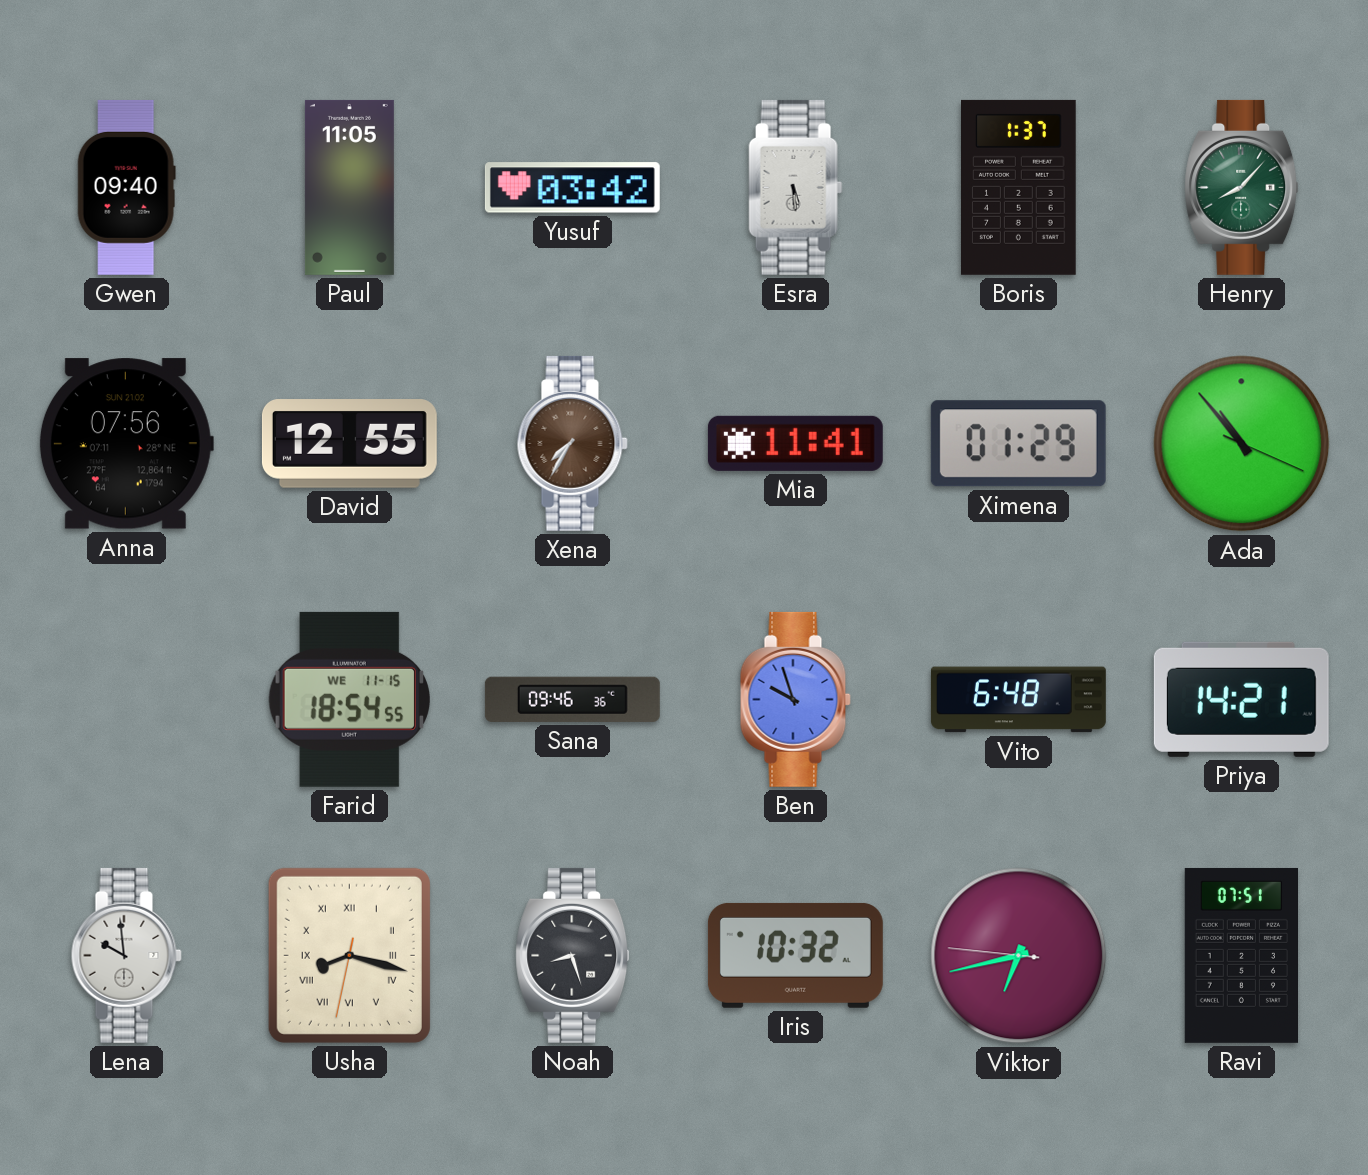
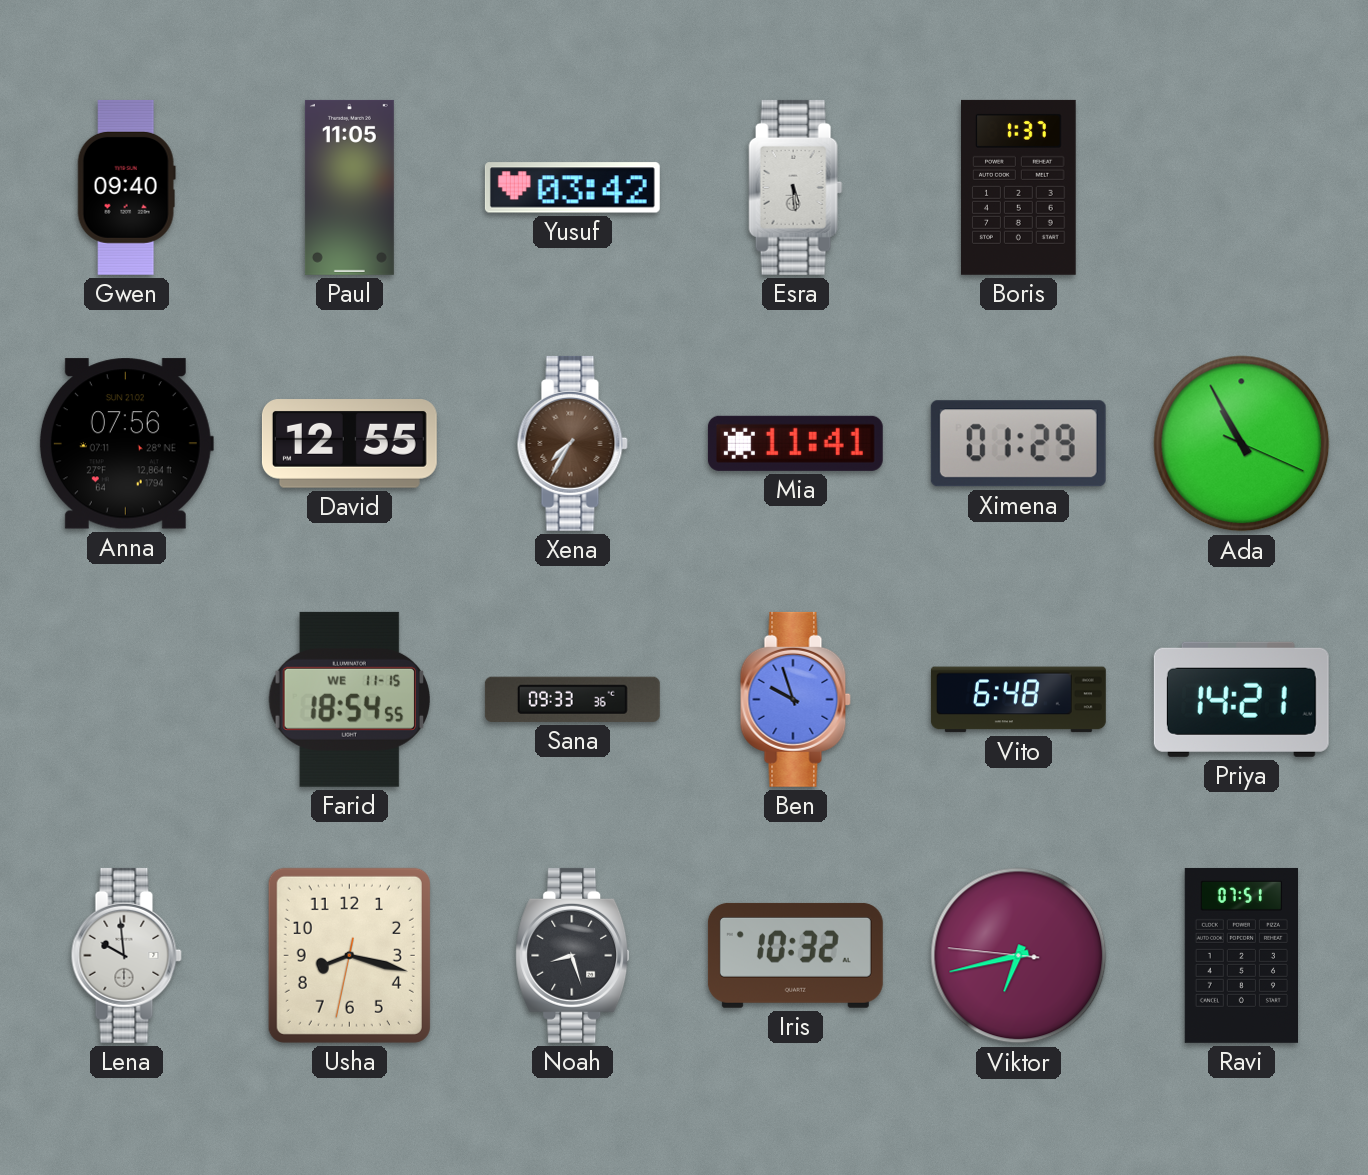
Henry: 8:07 -> none (1242, 187)
Ada: 10:53 -> 10:55 (1242, 444)
Sana: 09:46 -> 09:33 (572, 699)
Usha numerals: Roman -> Arabic (349, 955)
